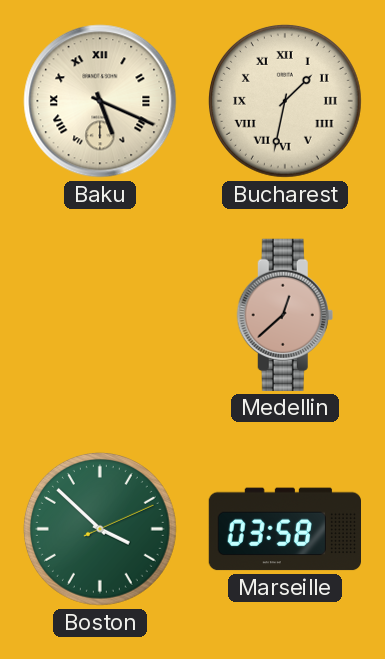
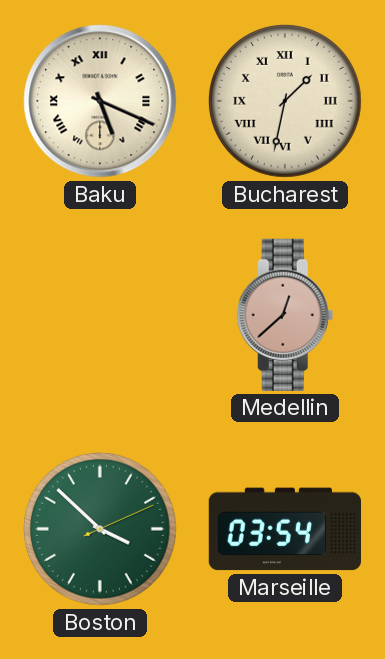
Marseille: 03:58 -> 03:54 (284, 529)
